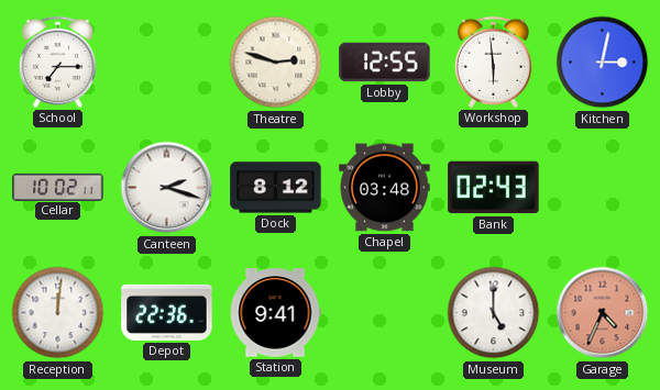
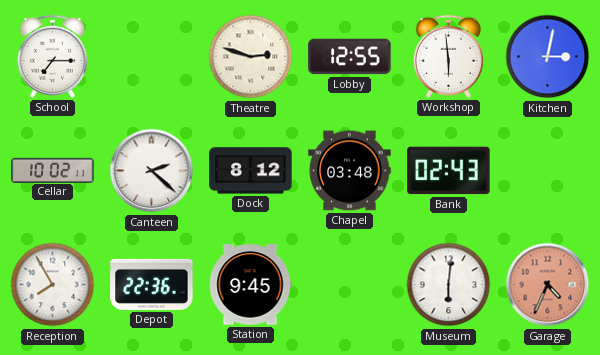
Canteen: 2:18 -> 2:22 (152, 171)
Reception: 12:01 -> 7:55 (53, 285)
Station: 9:41 -> 9:45 (250, 285)
Museum: 5:00 -> 6:01 (449, 285)
